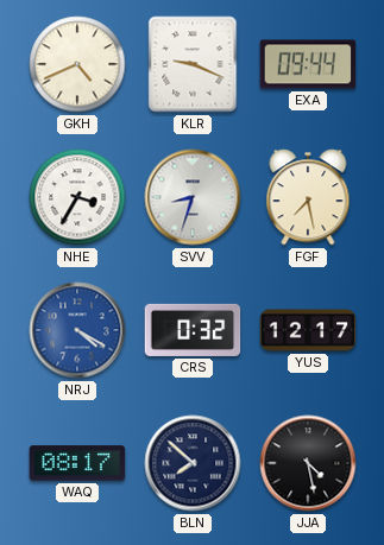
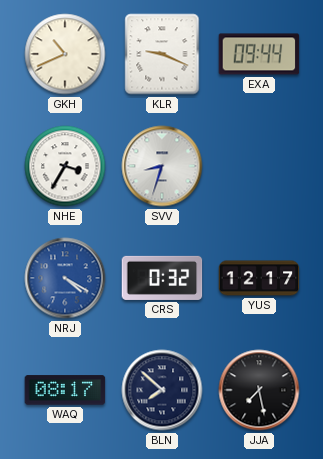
GKH: 4:41 -> 10:41 (65, 54)
FGF: 7:28 -> none (308, 197)
JJA: 4:28 -> 7:28 (259, 390)
